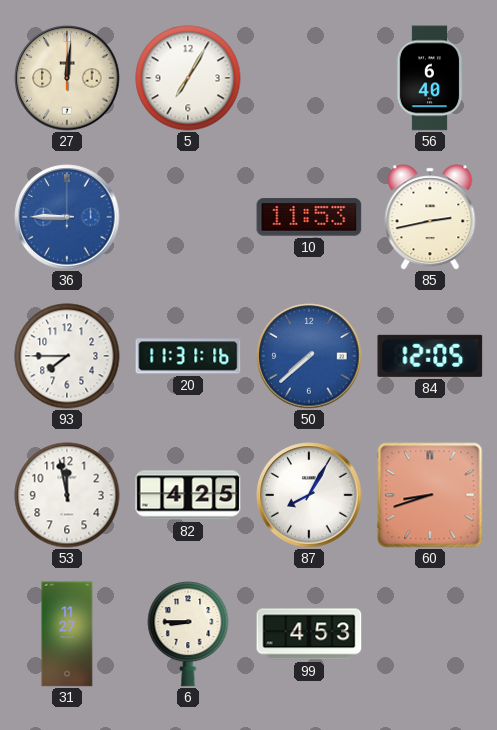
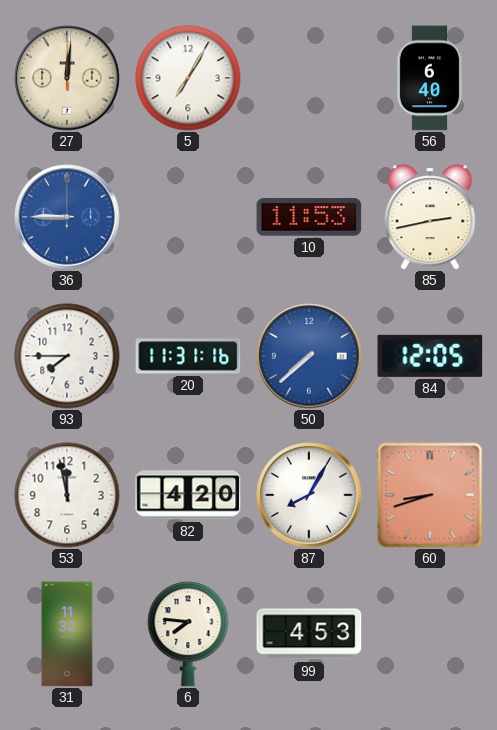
82: 4:25 -> 4:20 (188, 495)
31: 11:27 -> 11:32 (67, 634)
6: 8:45 -> 7:46 (188, 634)
